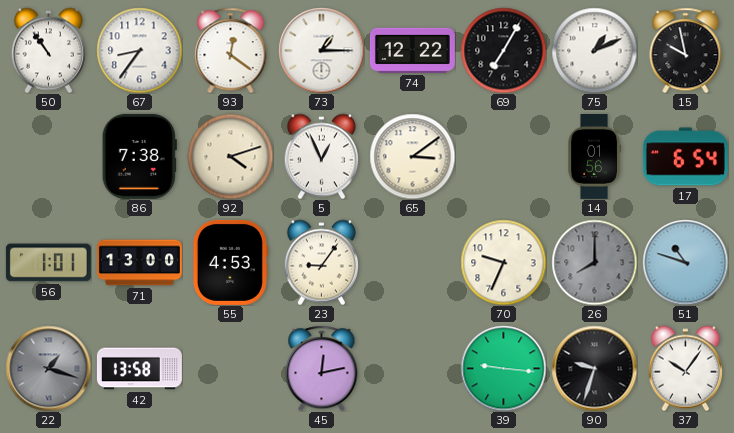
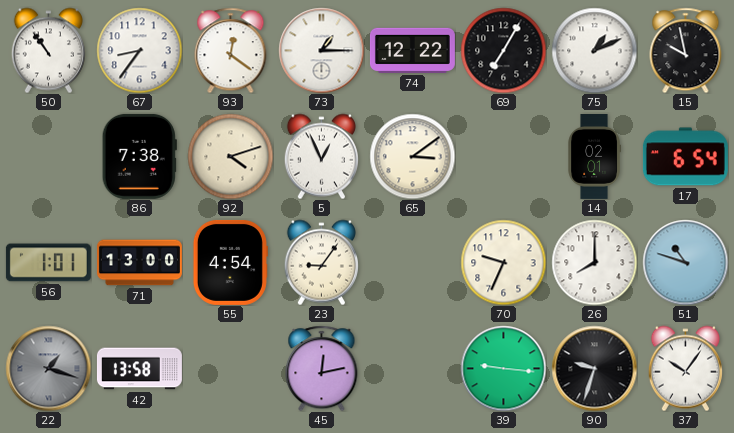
14: 01:56 -> 02:01 (594, 156)
55: 4:53 -> 4:54 (230, 262)
26 dial: grey -> white (594, 262)
